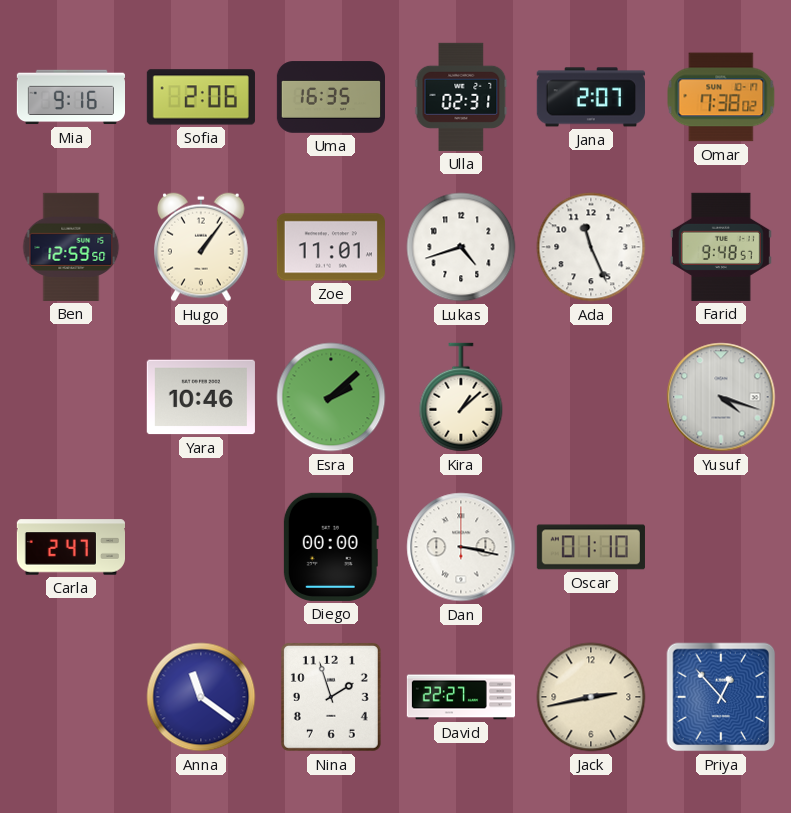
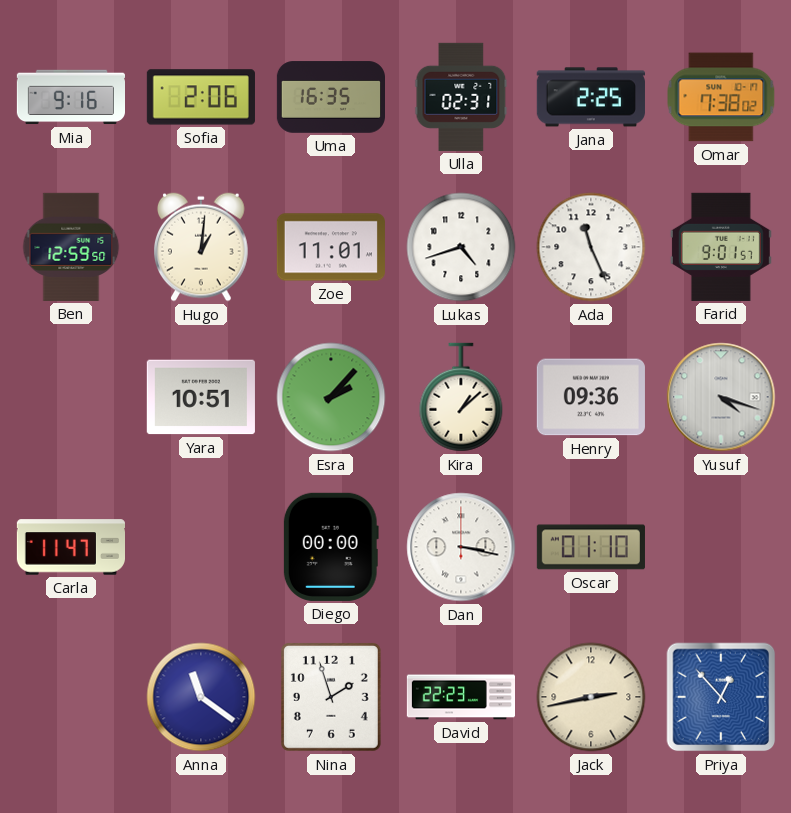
Jana: 2:07 -> 2:25 (591, 97)
Hugo: 1:06 -> 1:01 (202, 247)
Farid: 9:48 -> 9:01 (721, 247)
Yara: 10:46 -> 10:51 (201, 397)
Esra: 2:08 -> 2:07 (331, 397)
Henry: none -> 09:36 (591, 397)
Carla: 2:47 -> 11:47 (70, 547)
David: 22:27 -> 22:23 (460, 697)
